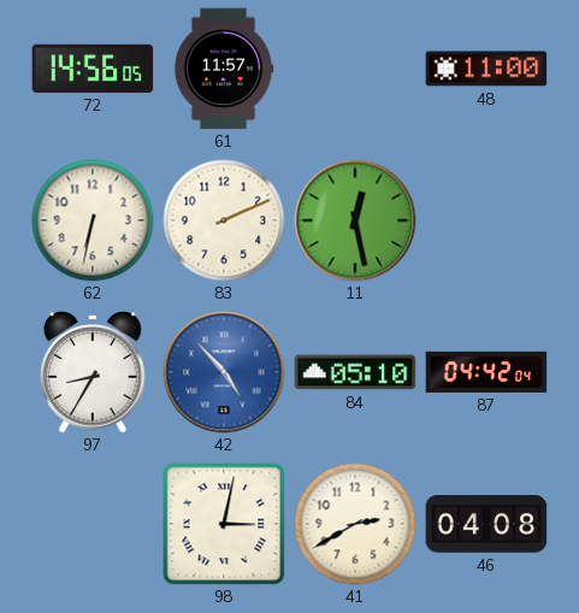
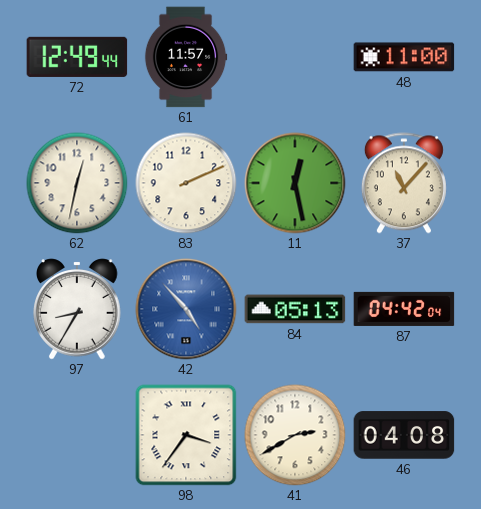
72: 14:56 -> 12:49 (77, 57)
62: 6:32 -> 12:32 (77, 183)
37: none -> 11:07 (404, 183)
84: 05:10 -> 05:13 (295, 309)
98: 3:02 -> 3:36 (186, 435)
